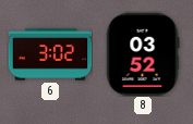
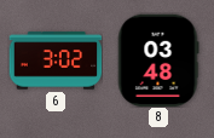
8: 03:52 -> 03:48 (158, 61)
